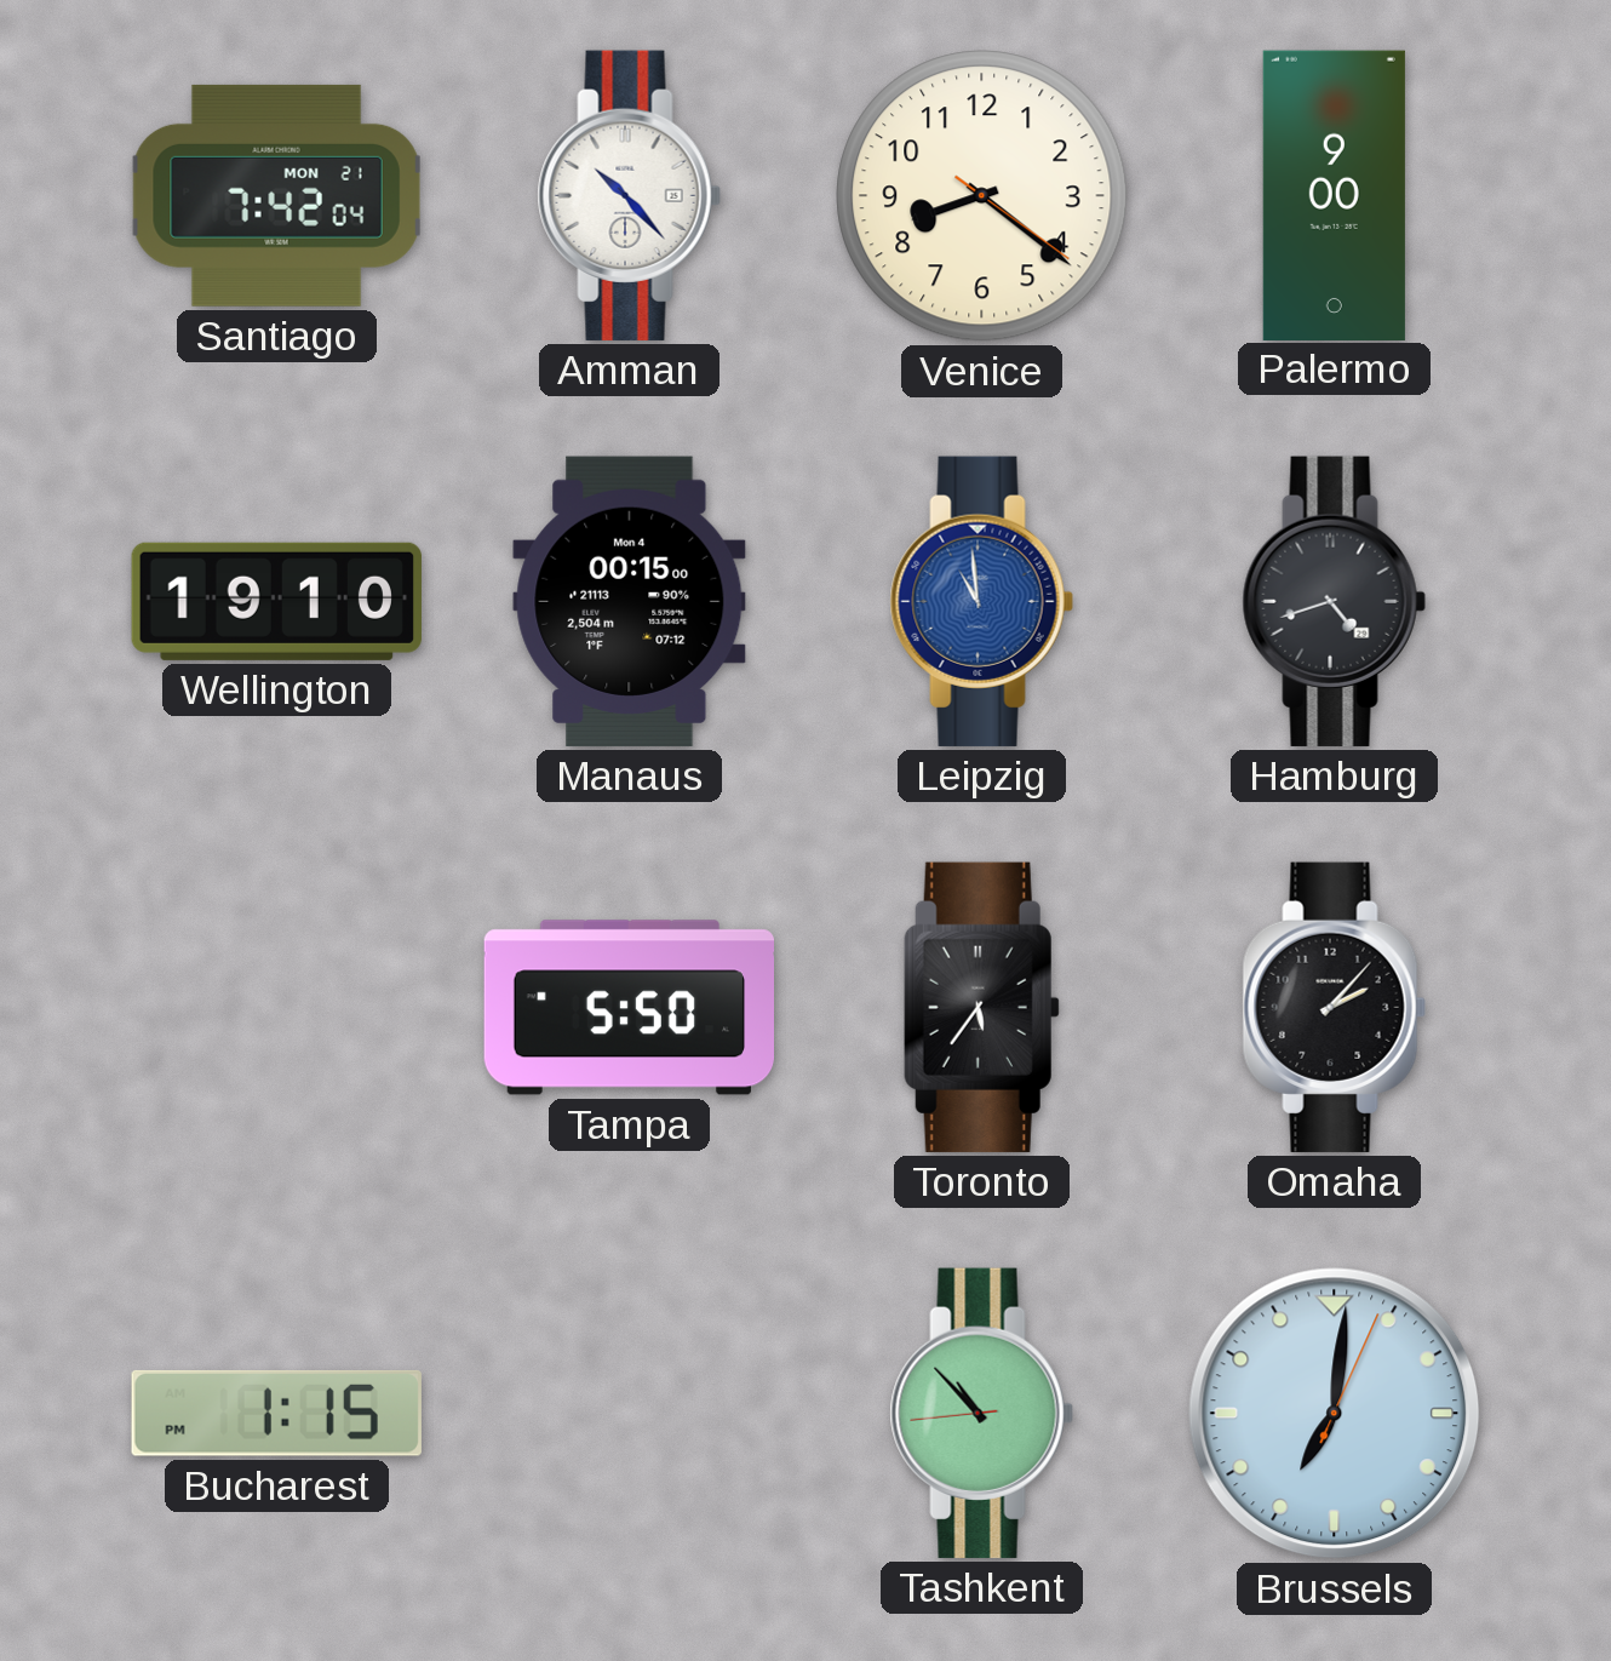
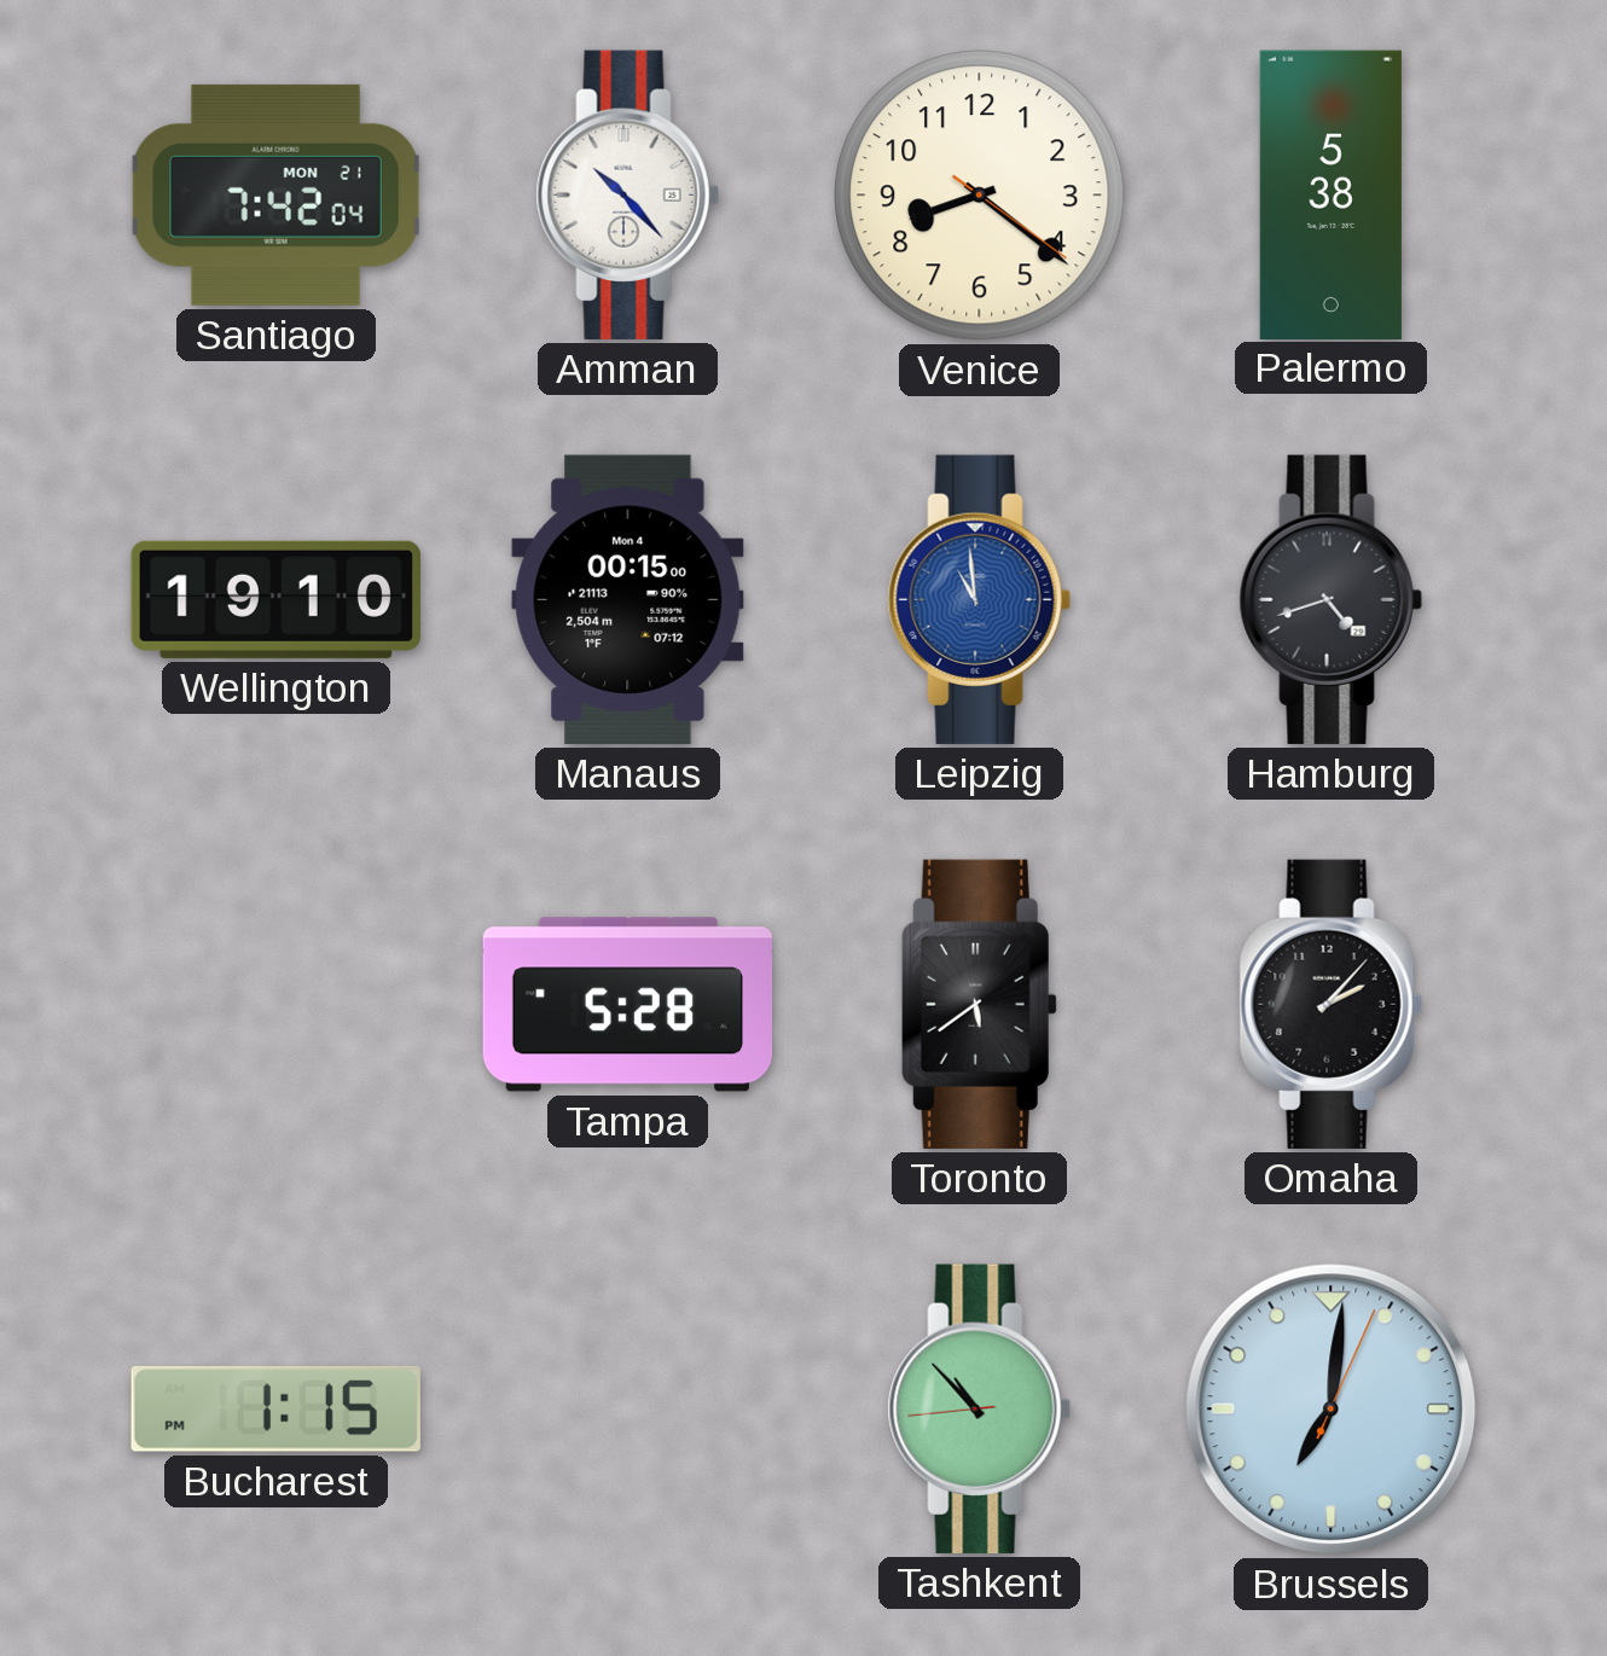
Palermo: 9:00 -> 5:38 (1330, 194)
Tampa: 5:50 -> 5:28 (627, 1005)
Toronto: 5:36 -> 5:39 (979, 1004)
